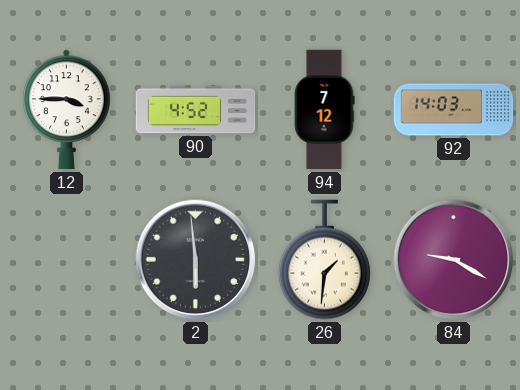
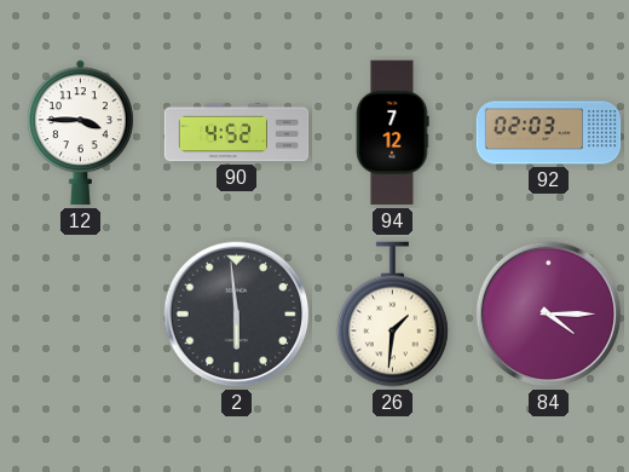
92: 14:03 -> 02:03 (549, 133)
84: 9:20 -> 4:15 (549, 315)
